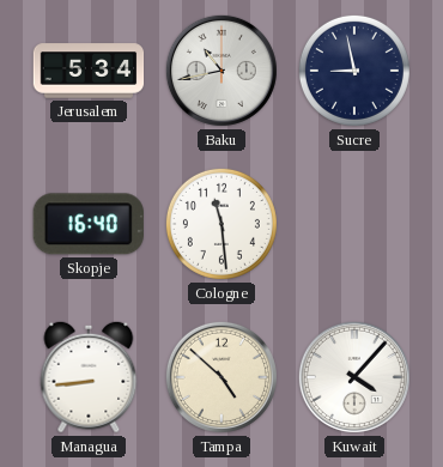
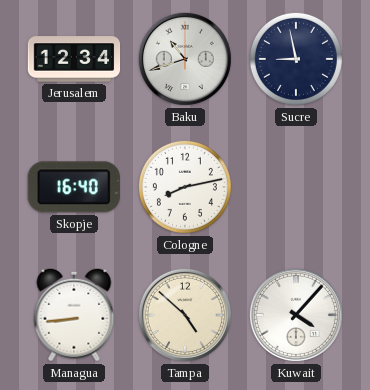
Jerusalem: 5:34 -> 12:34 (74, 59)
Baku: 10:43 -> 10:42 (185, 59)
Cologne: 11:29 -> 8:13 (185, 187)
